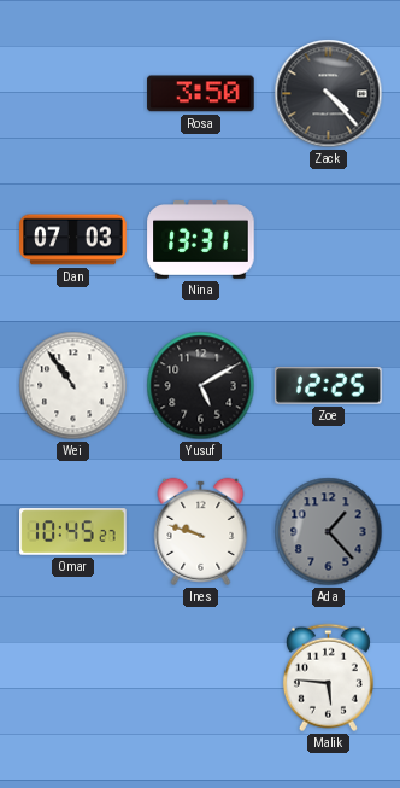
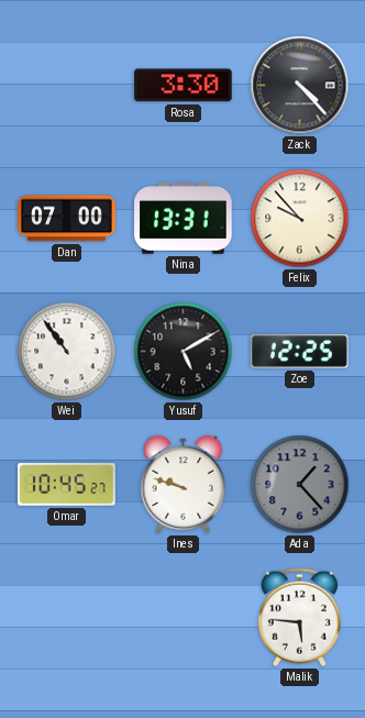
Rosa: 3:50 -> 3:30 (184, 86)
Dan: 07:03 -> 07:00 (67, 219)
Felix: none -> 9:53 (300, 219)
